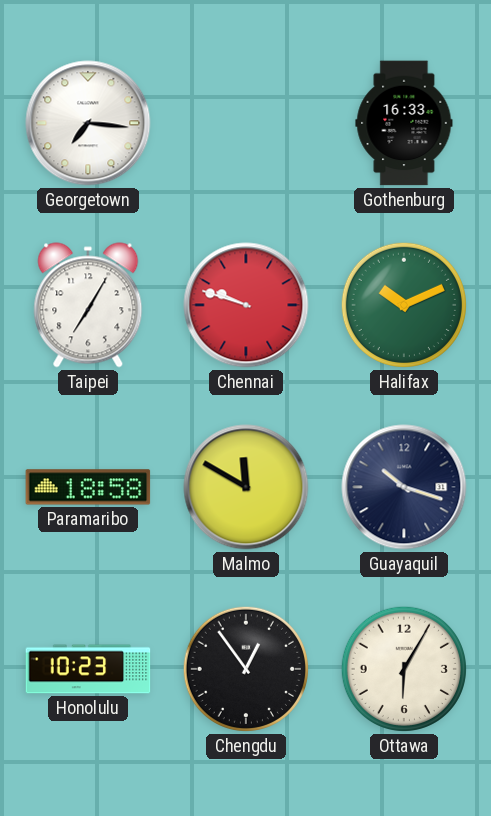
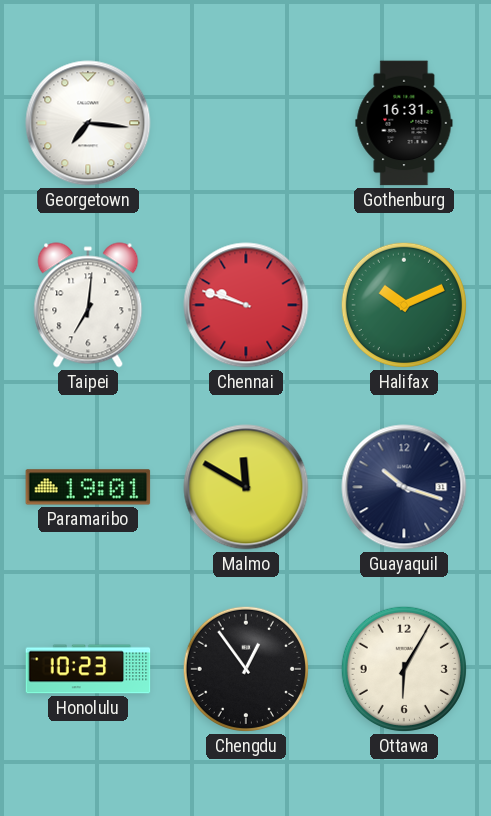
Gothenburg: 16:33 -> 16:31 (404, 123)
Taipei: 7:05 -> 7:01 (88, 305)
Paramaribo: 18:58 -> 19:01 (88, 487)
